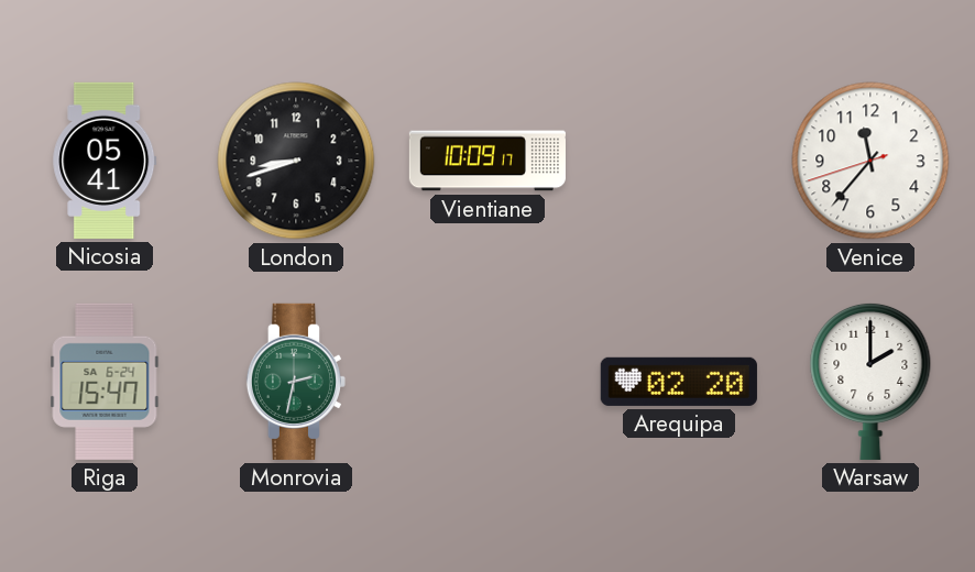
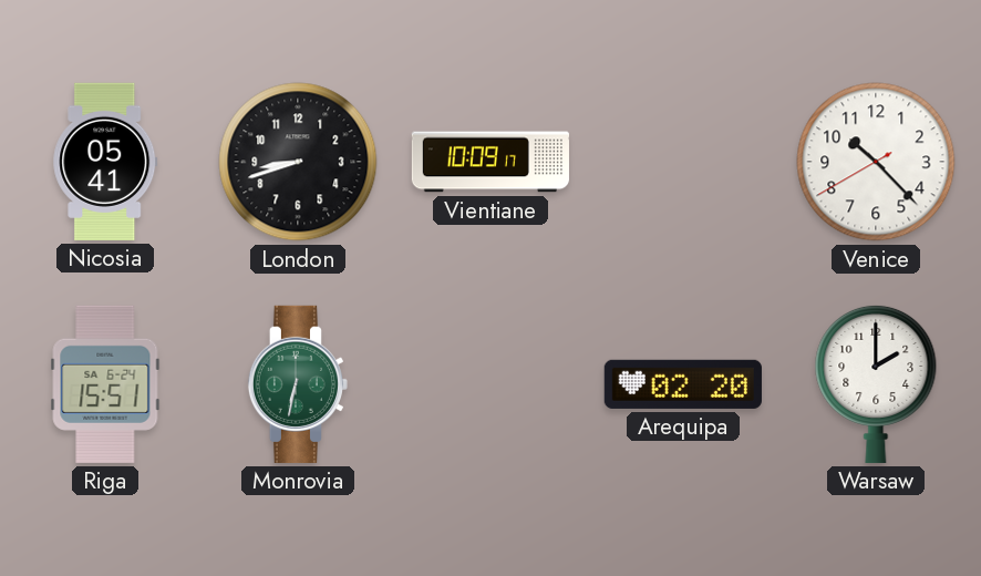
Venice: 11:36 -> 10:22 (876, 162)
Riga: 15:47 -> 15:51 (105, 384)
Monrovia: 2:32 -> 6:32 (298, 384)
